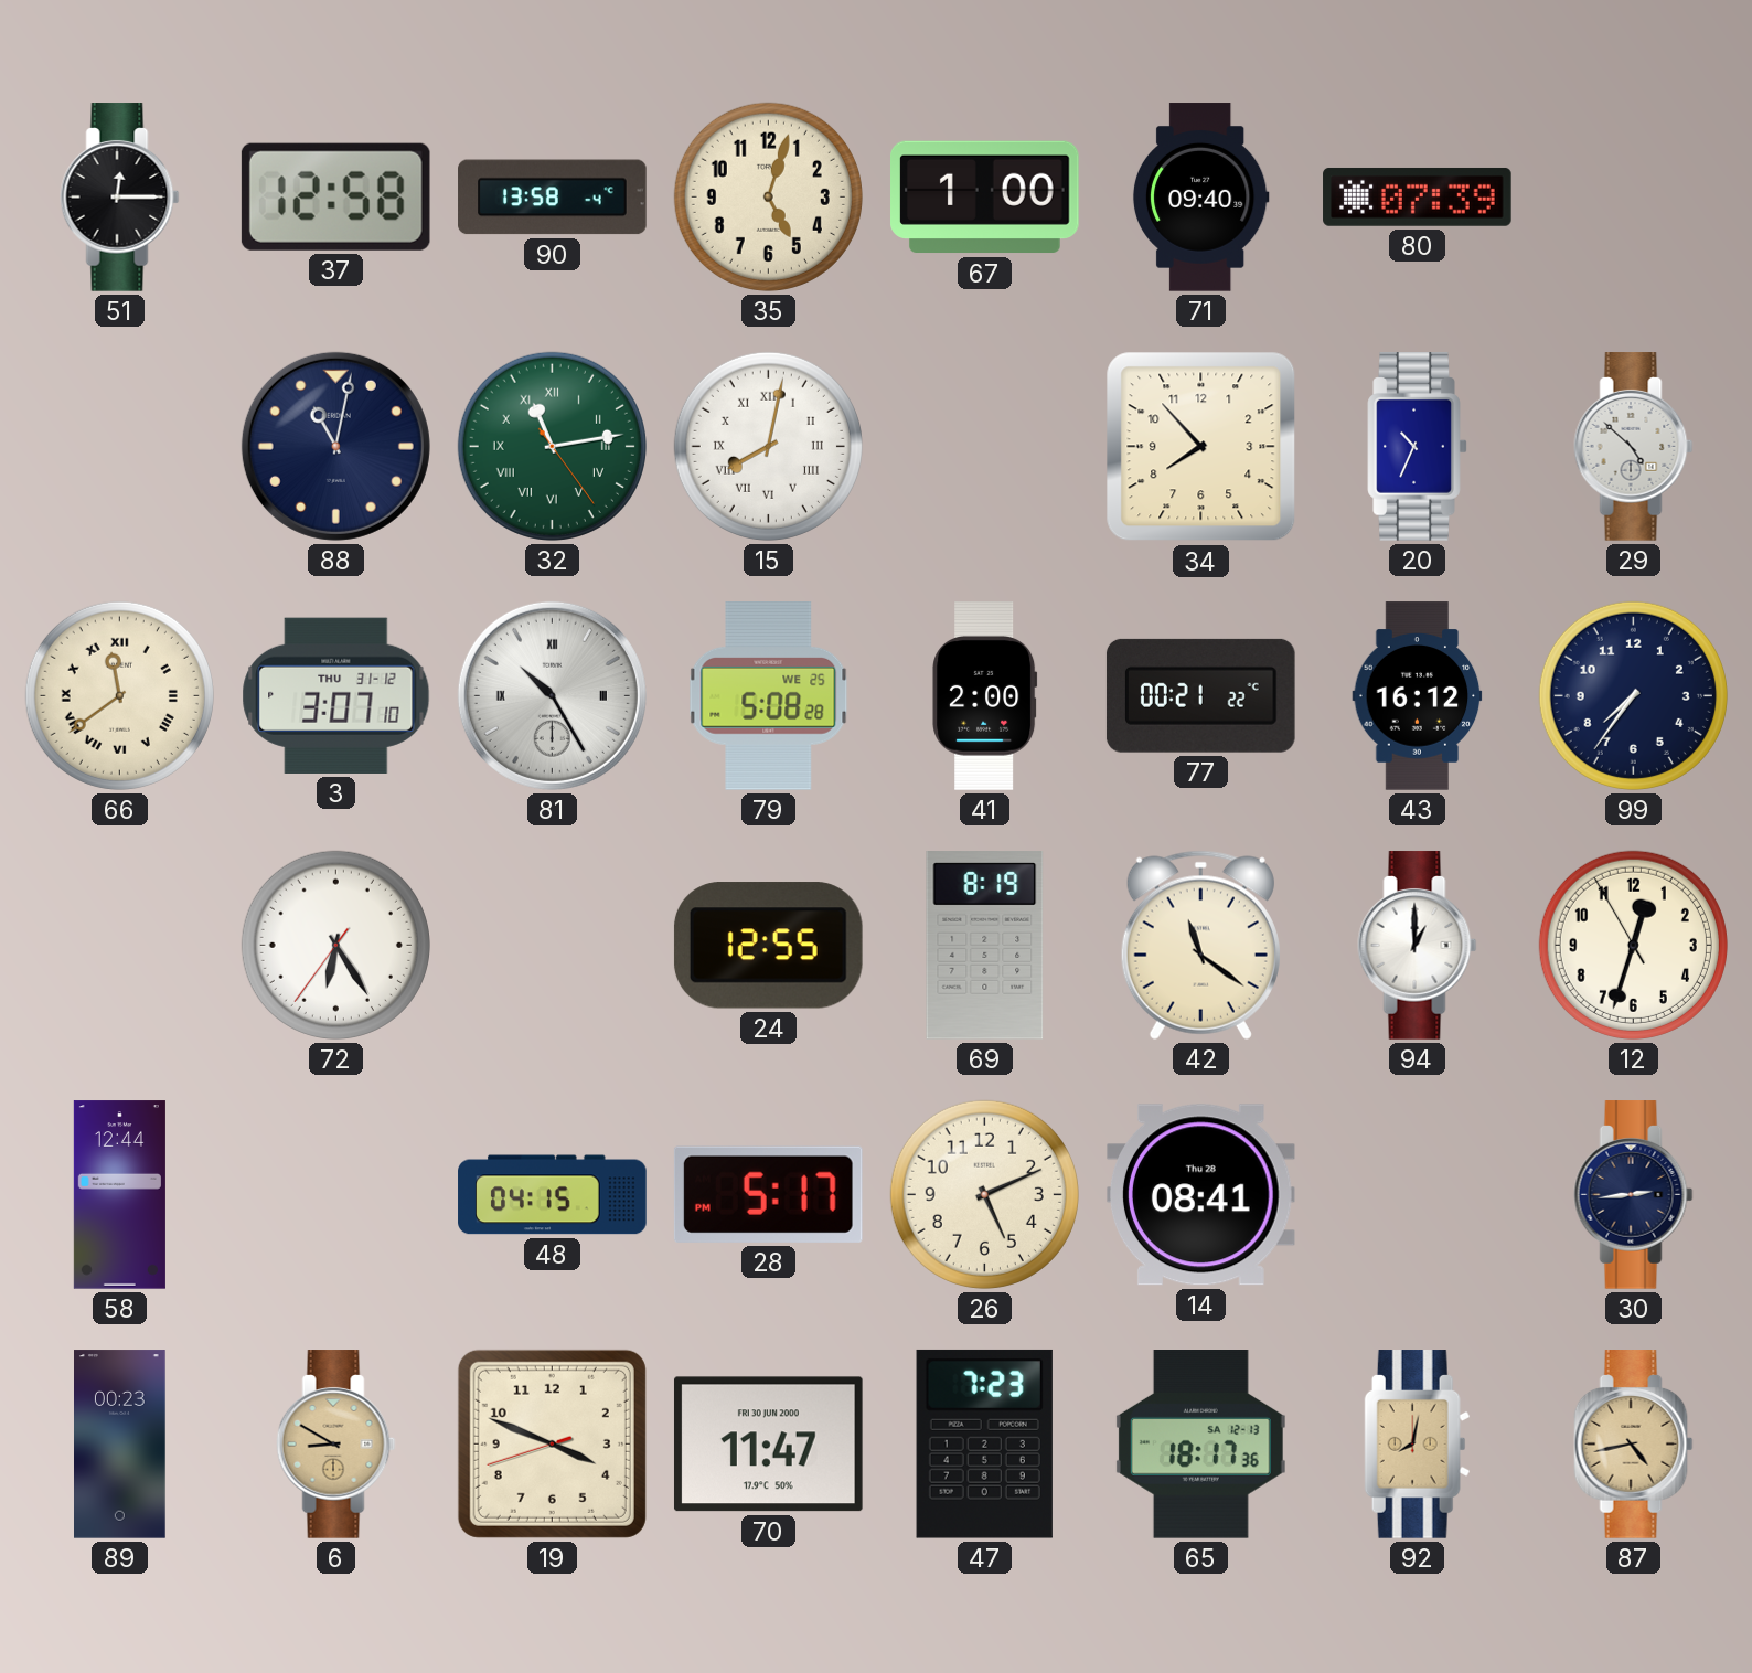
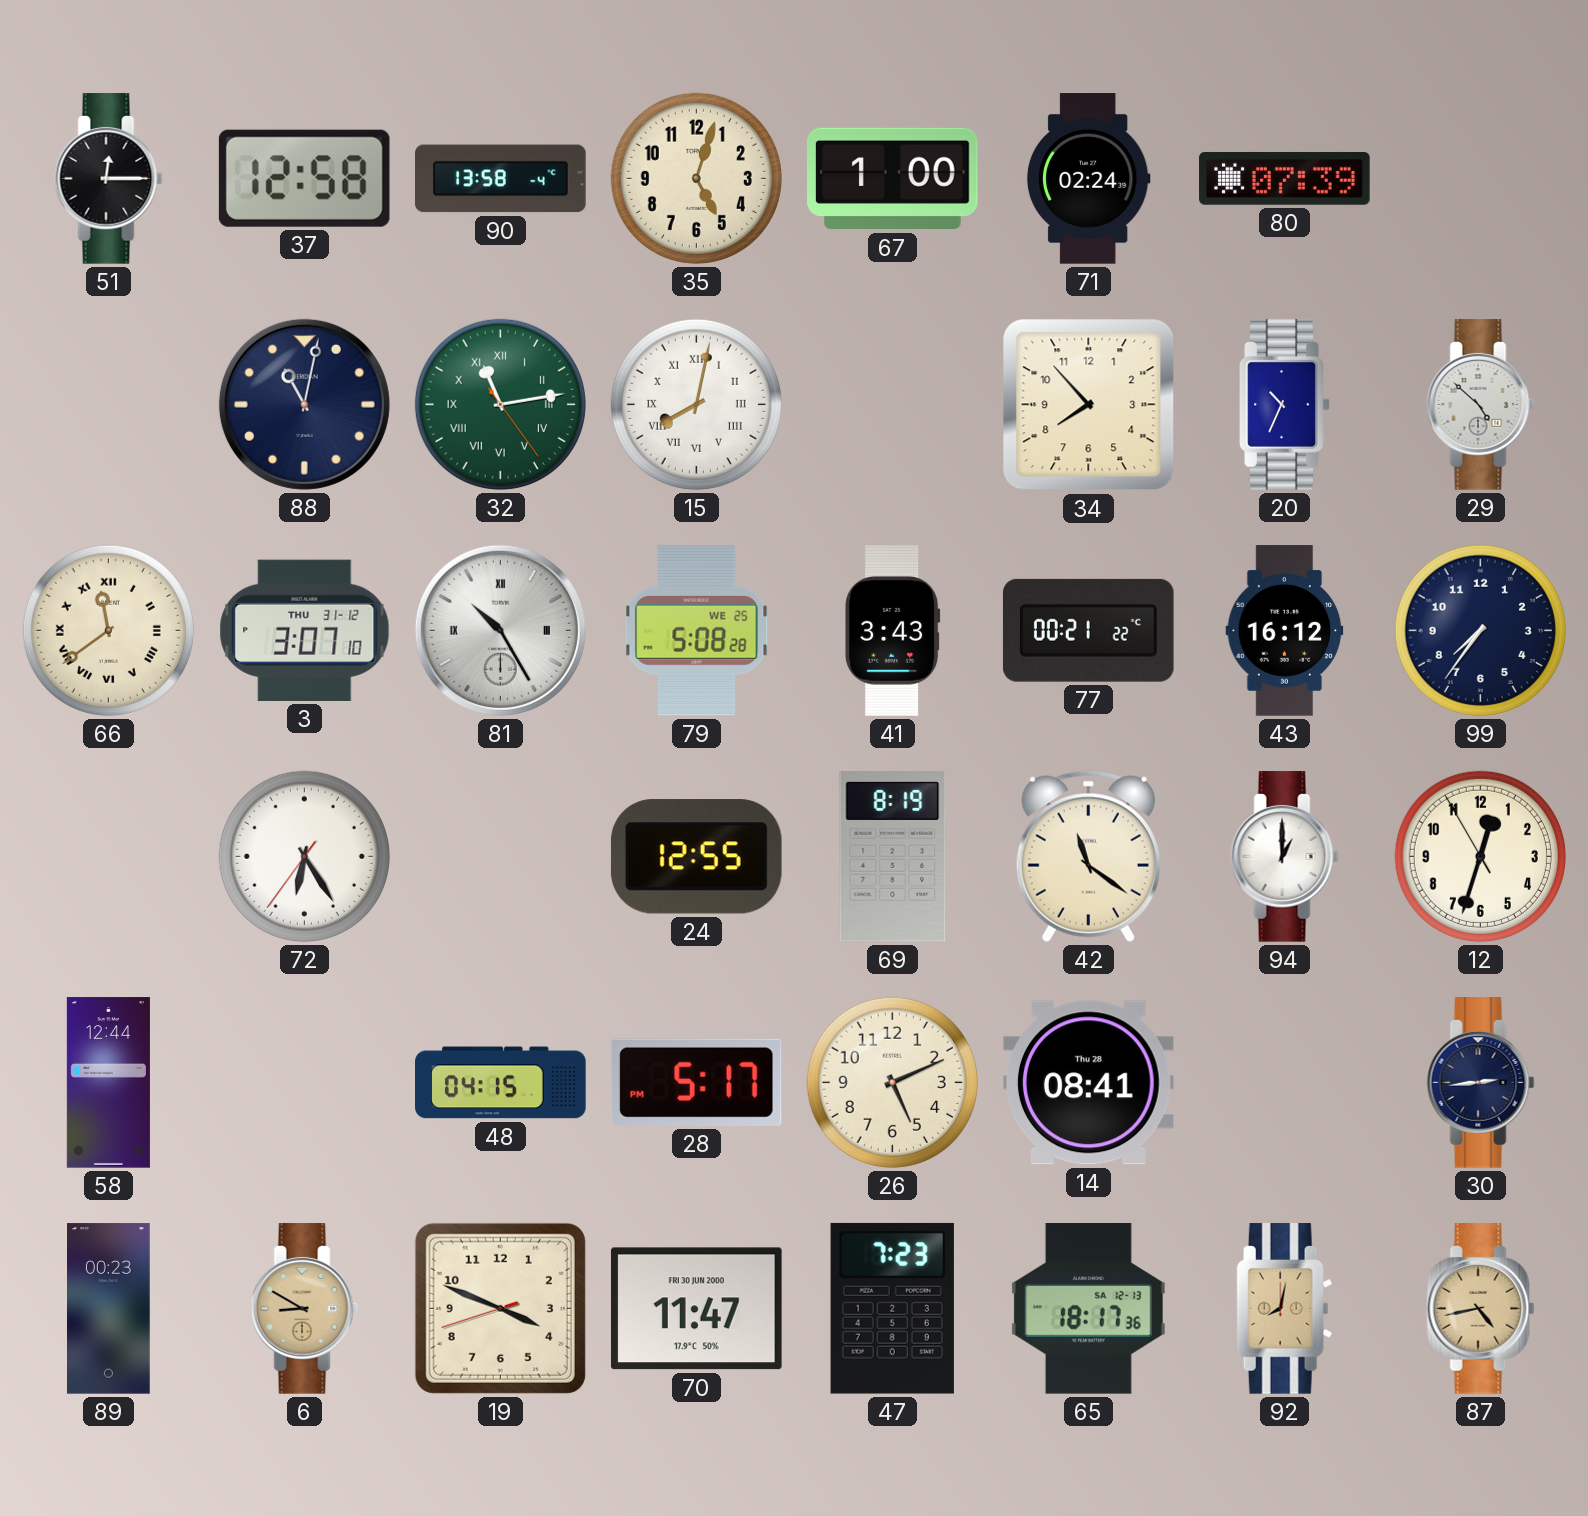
71: 09:40 -> 02:24 (1088, 179)
41: 2:00 -> 3:43 (893, 631)
